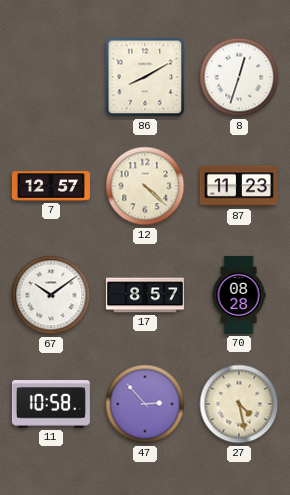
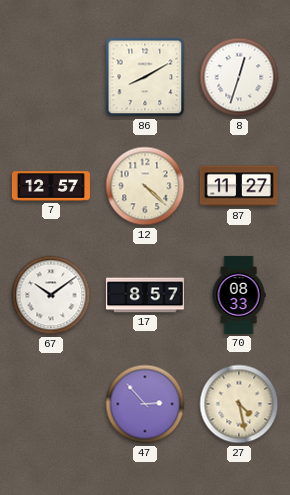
87: 11:23 -> 11:27 (239, 186)
70: 08:28 -> 08:33 (239, 295)
11: 10:58 -> none (51, 404)
